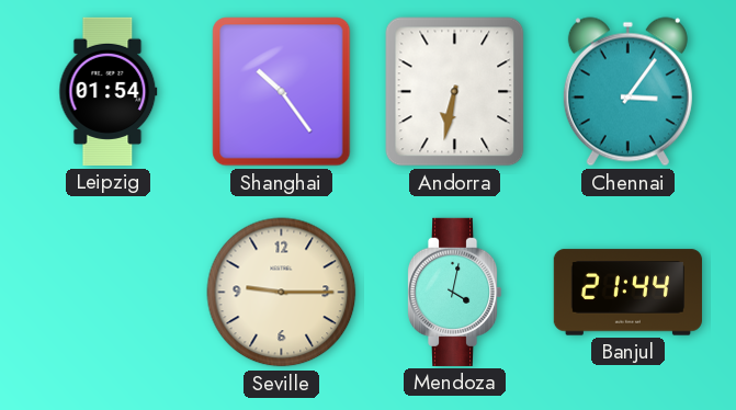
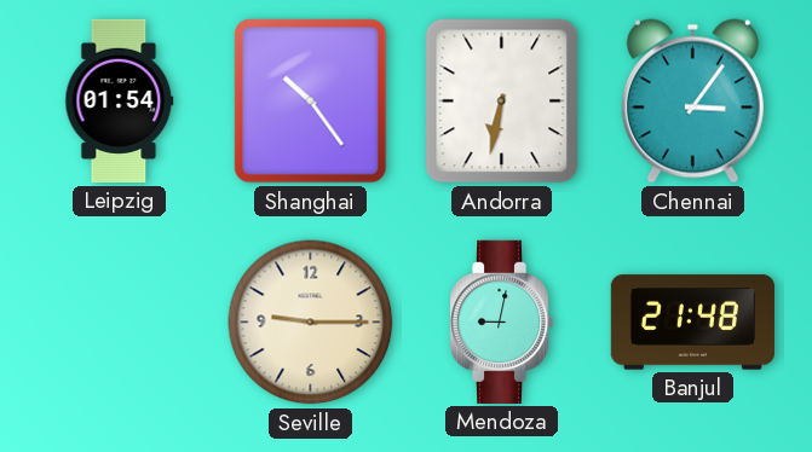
Mendoza: 4:02 -> 9:02 (501, 321)
Banjul: 21:44 -> 21:48 (692, 323)
